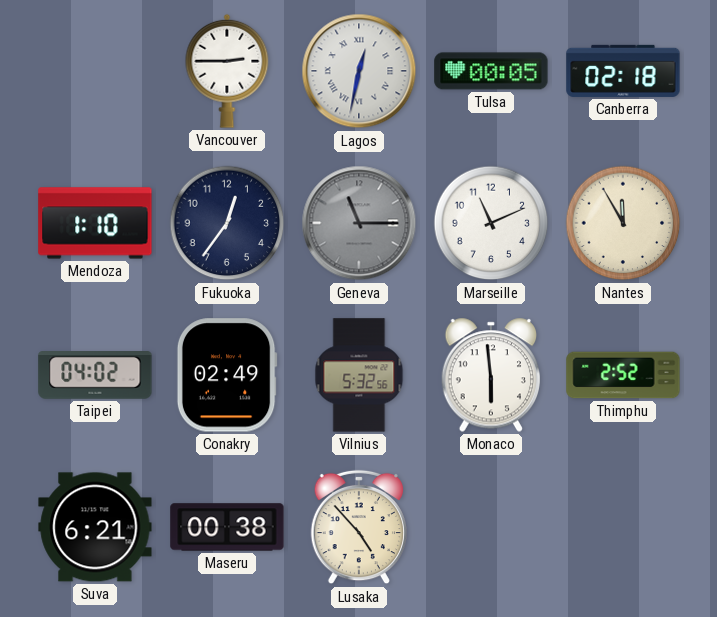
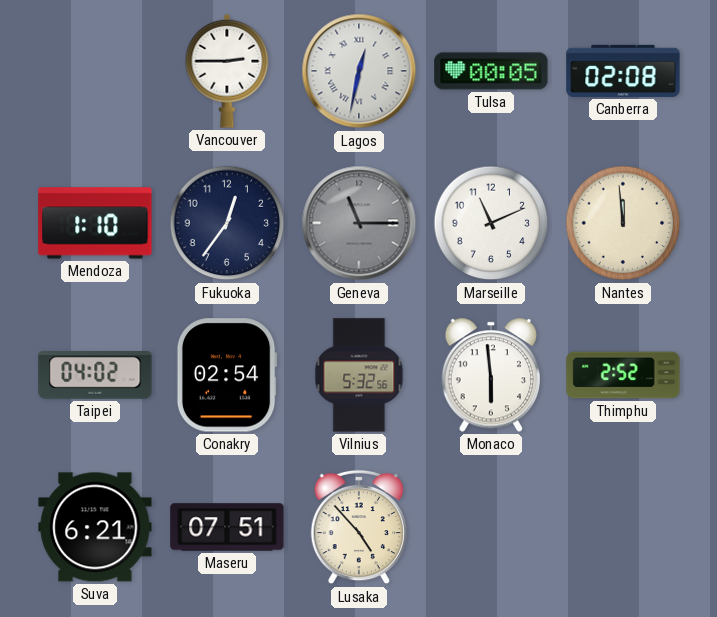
Canberra: 02:18 -> 02:08 (623, 71)
Nantes: 11:55 -> 11:59 (623, 223)
Conakry: 02:49 -> 02:54 (227, 375)
Maseru: 00:38 -> 07:51 (227, 527)
